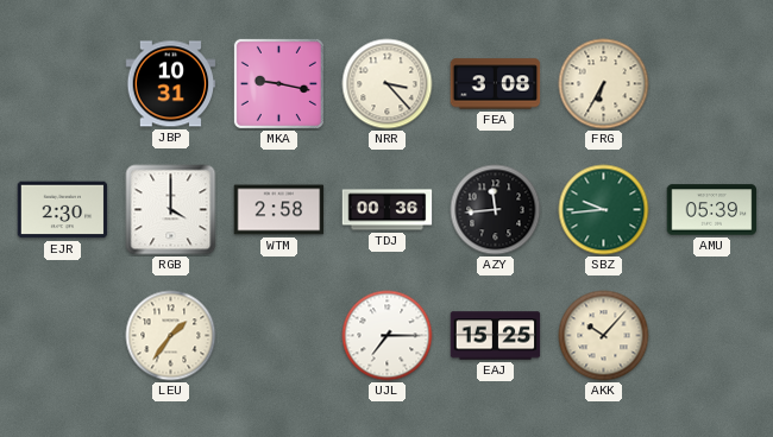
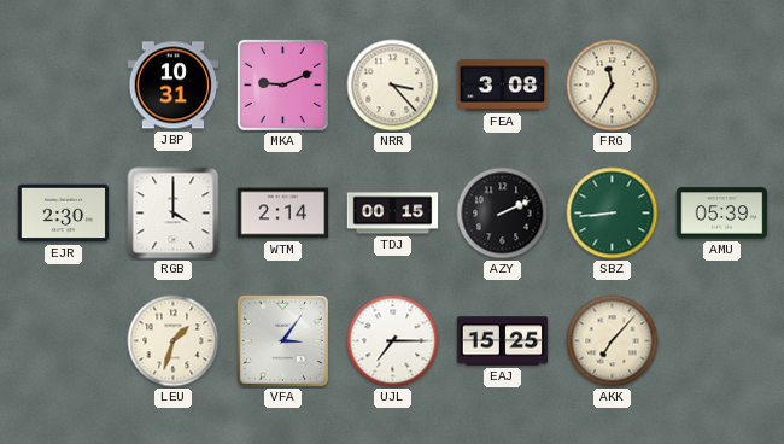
MKA: 9:17 -> 9:11 (282, 84)
FRG: 6:35 -> 11:35 (613, 86)
WTM: 2:58 -> 2:14 (283, 214)
TDJ: 00:36 -> 00:15 (393, 214)
AZY: 11:44 -> 2:11 (503, 214)
SBZ: 9:44 -> 8:44 (613, 214)
LEU: 1:36 -> 1:33 (174, 341)
VFA: none -> 3:06 (282, 340)
AKK: 10:07 -> 7:07 (613, 341)
